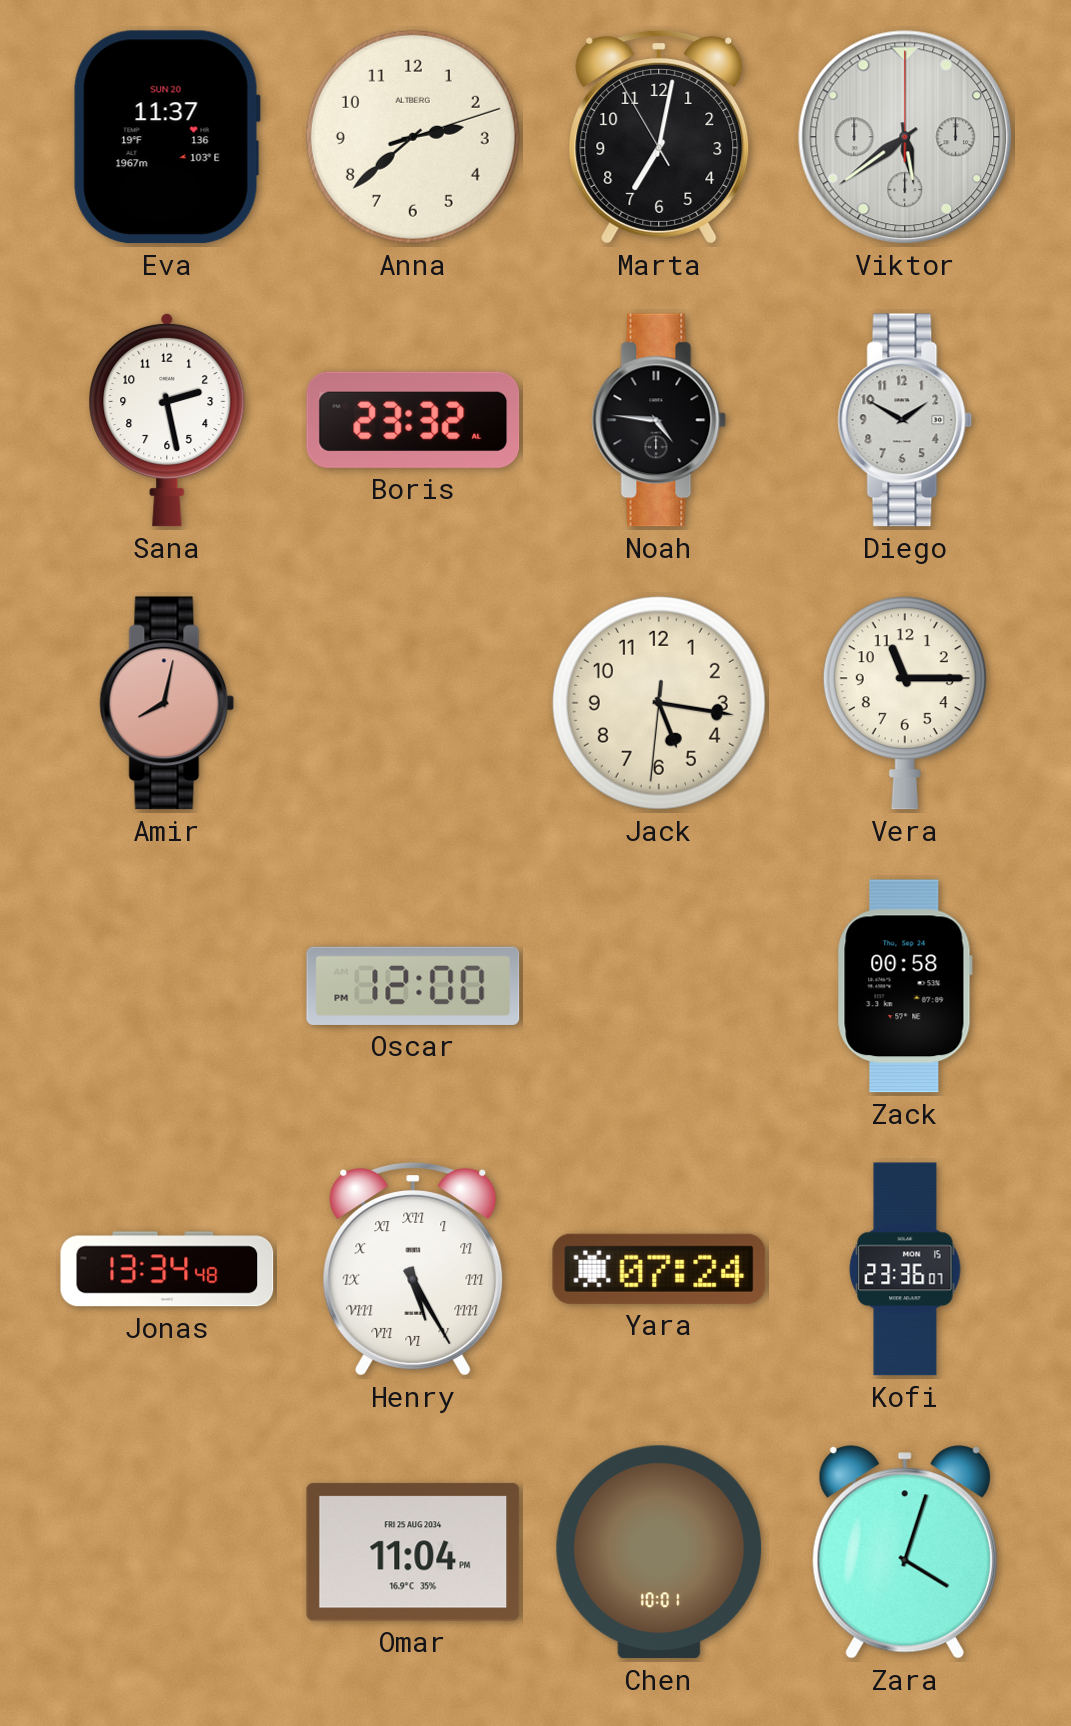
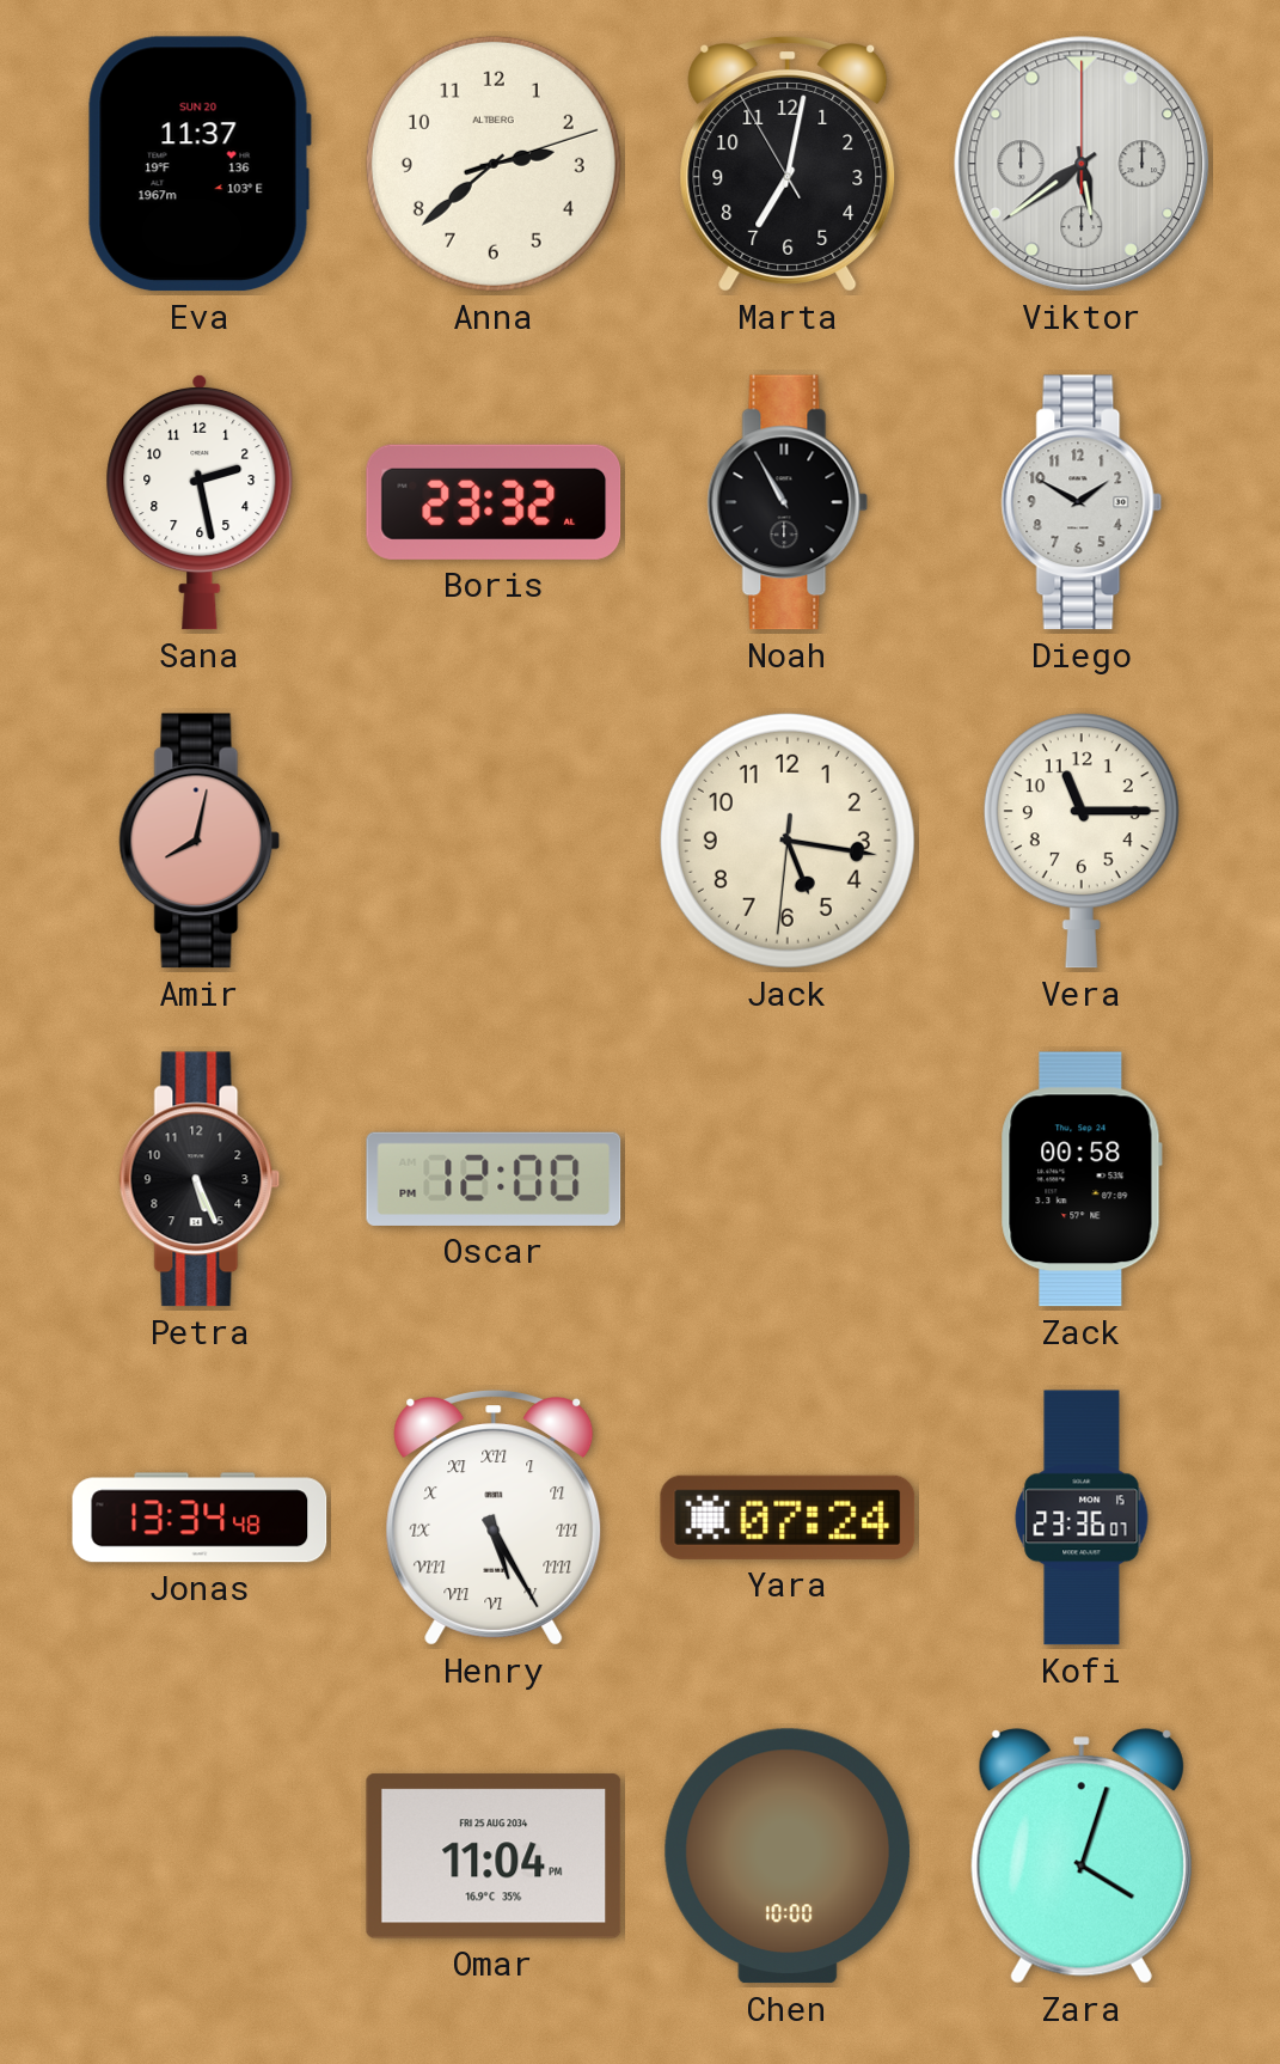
Noah: 4:46 -> 10:55 (788, 502)
Petra: none -> 5:26 (200, 1179)
Chen: 10:01 -> 10:00 (788, 1856)
